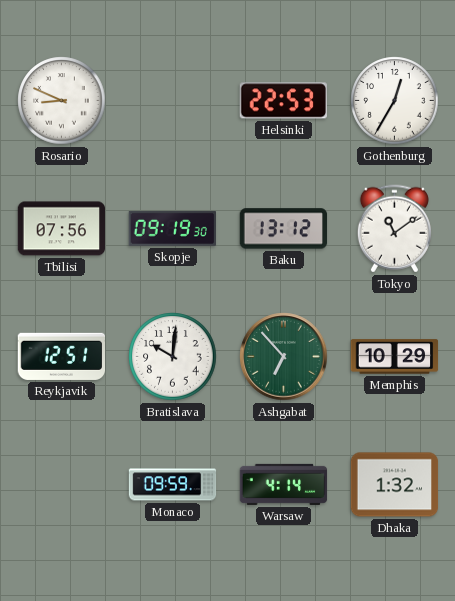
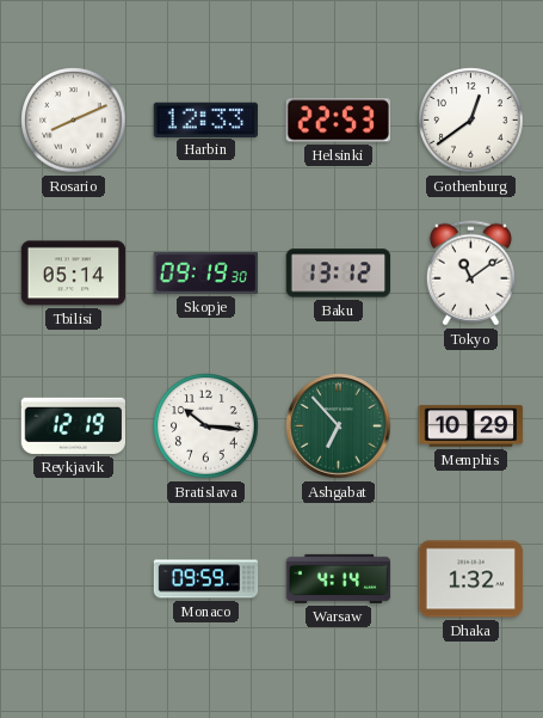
Rosario: 8:49 -> 8:11 (74, 121)
Harbin: none -> 12:33 (205, 119)
Gothenburg: 12:35 -> 12:39 (471, 121)
Tbilisi: 07:56 -> 05:14 (74, 274)
Reykjavik: 12:51 -> 12:19 (73, 425)
Bratislava: 10:01 -> 10:16 (206, 426)
